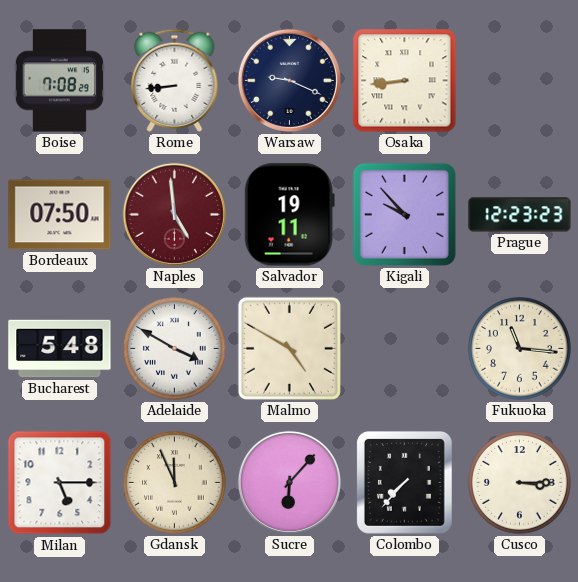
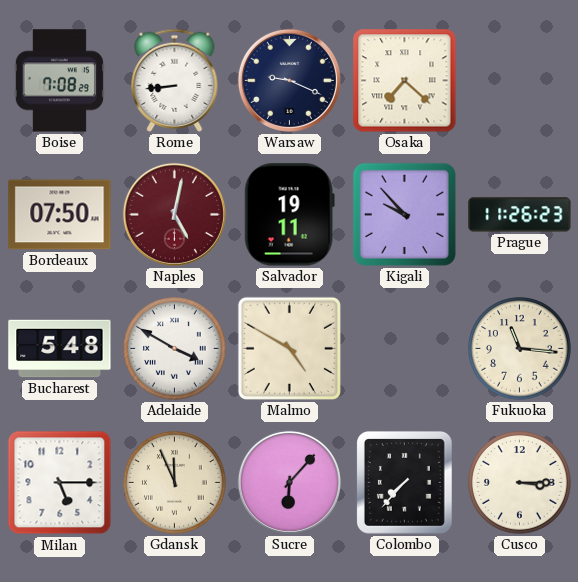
Osaka: 8:44 -> 7:22 (405, 81)
Naples: 4:59 -> 5:02 (174, 214)
Prague: 12:23 -> 11:26 (520, 215)
